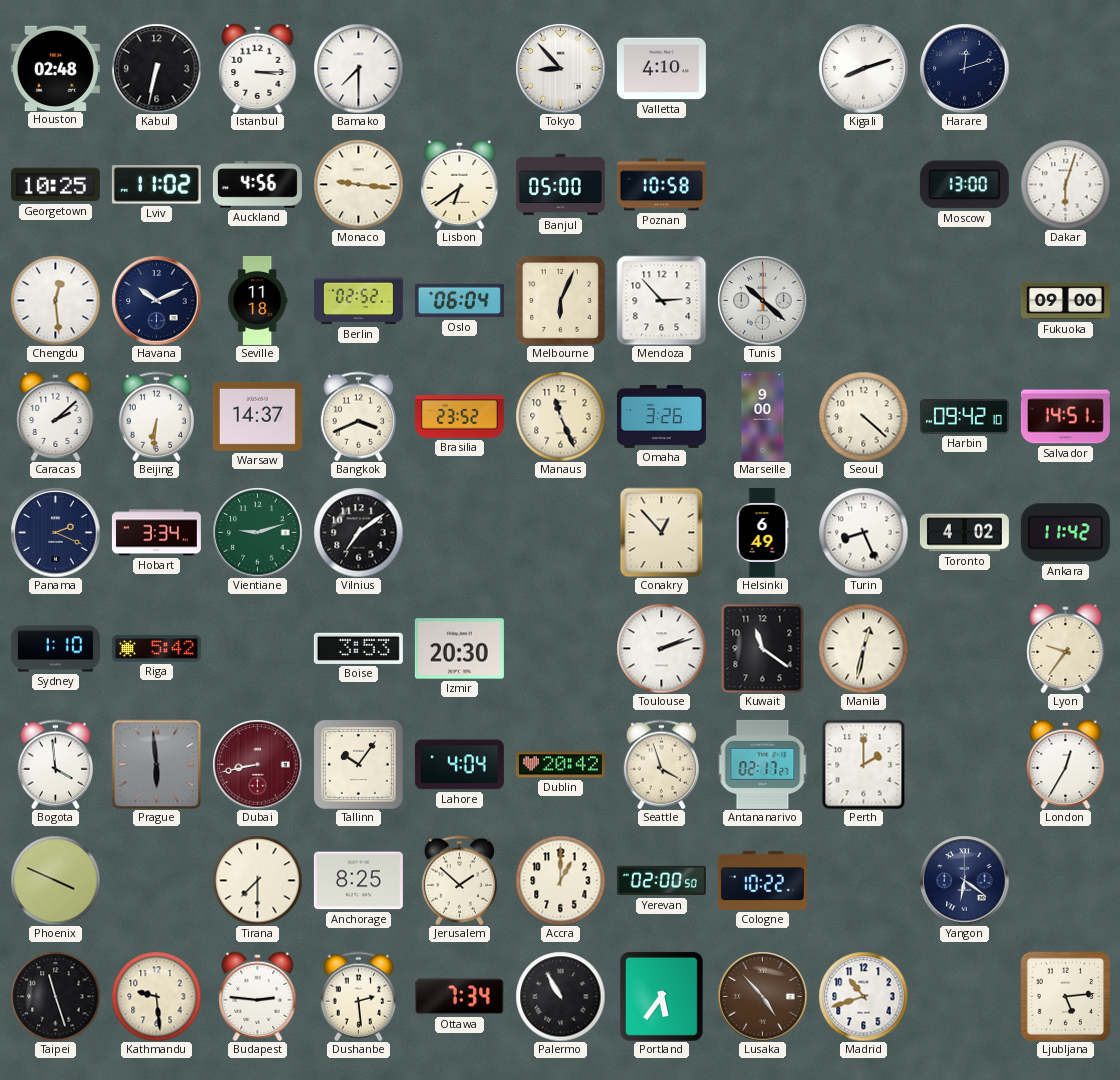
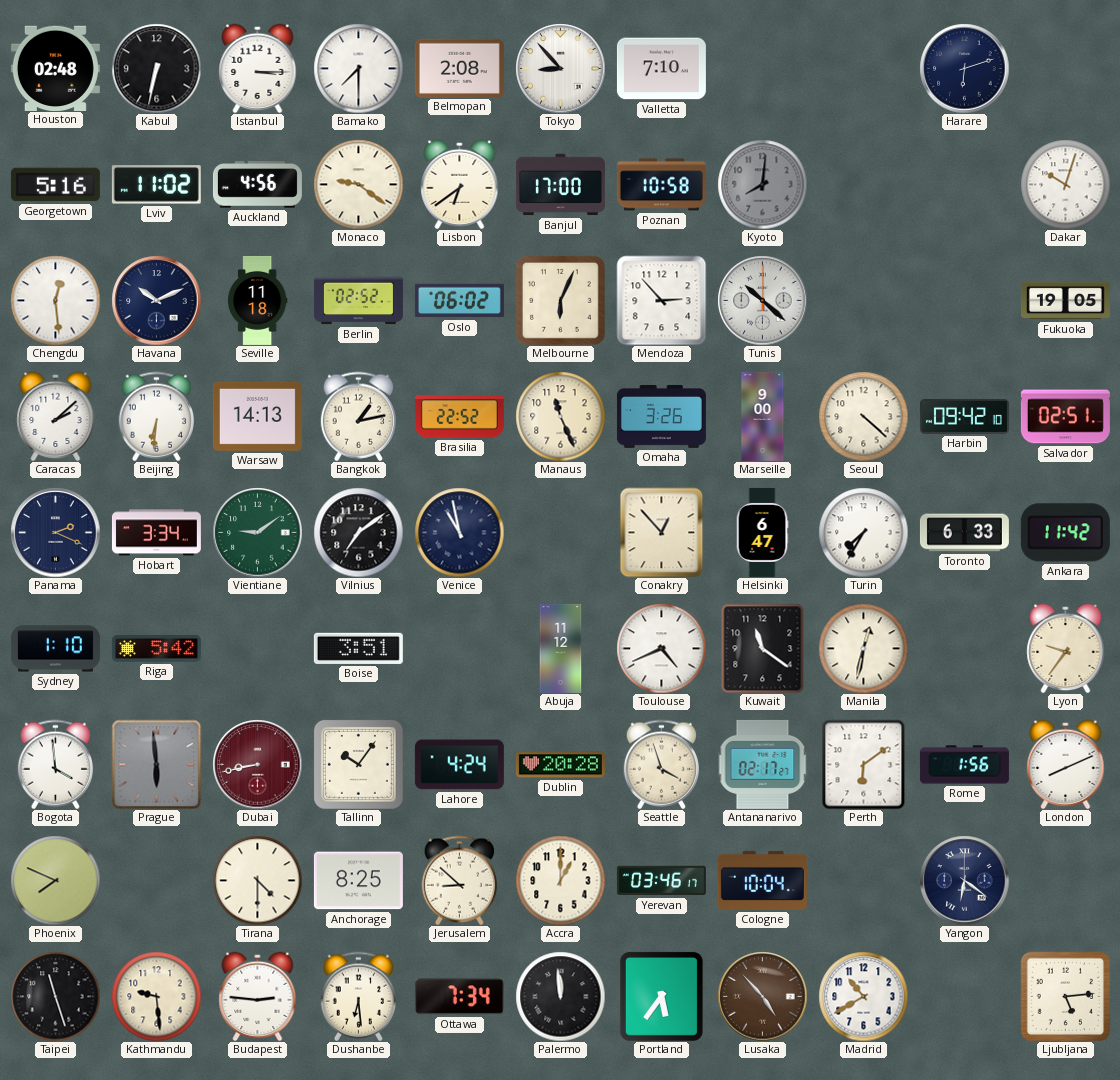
Belmopan: none -> 2:08 (459, 68)
Valletta: 4:10 -> 7:10 (661, 69)
Kigali: 8:12 -> none (863, 68)
Harare: 12:12 -> 6:12 (964, 68)
Georgetown: 10:25 -> 5:16 (55, 185)
Monaco: 9:16 -> 9:21 (358, 184)
Banjul: 05:00 -> 17:00 (560, 185)
Kyoto: none -> 8:01 (762, 184)
Moscow: 13:00 -> none (964, 185)
Dakar: 6:03 -> 10:03 (1065, 184)
Oslo: 06:04 -> 06:02 (459, 301)
Fukuoka: 09:00 -> 19:05 (1065, 301)
Warsaw: 14:37 -> 14:13 (257, 416)
Bangkok: 3:41 -> 1:13 (358, 416)
Brasilia: 23:52 -> 22:52 (459, 417)
Salvador: 14:51 -> 02:51 (1065, 417)
Vientiane: 9:12 -> 9:09 (257, 532)
Venice: none -> 10:58 (459, 532)
Helsinki: 6:49 -> 6:47 (762, 532)
Turin: 8:26 -> 7:35 (863, 532)
Toronto: 4:02 -> 6:33 (964, 533)
Boise: 3:53 -> 3:51 (358, 648)
Izmir: 20:30 -> none (459, 649)
Abuja: none -> 11:12 (561, 648)
Toulouse: 2:12 -> 4:41 (661, 648)
Lahore: 4:04 -> 4:24 (459, 765)
Dublin: 20:42 -> 20:28 (560, 765)
Perth: 2:00 -> 6:09 (864, 764)
Rome: none -> 1:56 (964, 765)
London: 12:35 -> 8:11 (1066, 764)
Phoenix: 3:49 -> 7:49 (55, 880)
Tirana: 7:30 -> 4:30 (257, 880)
Jerusalem: 1:52 -> 8:52 (459, 880)
Yerevan: 02:00 -> 03:46 (661, 881)
Cologne: 10:22 -> 10:04 (762, 880)
Dushanbe: 2:29 -> 6:29 (358, 996)
Palermo: 10:55 -> 11:59 (560, 996)
Madrid: 10:42 -> 10:40 (863, 996)
